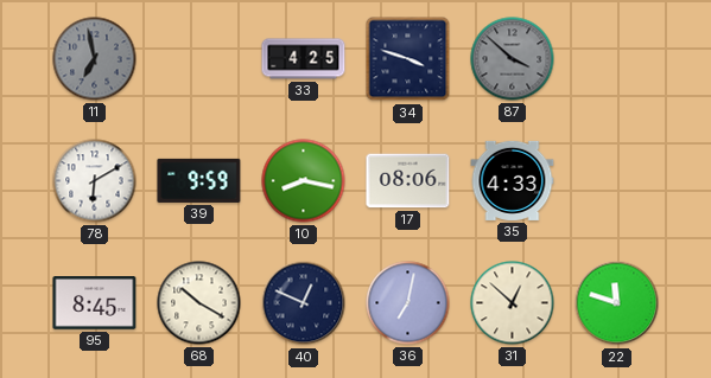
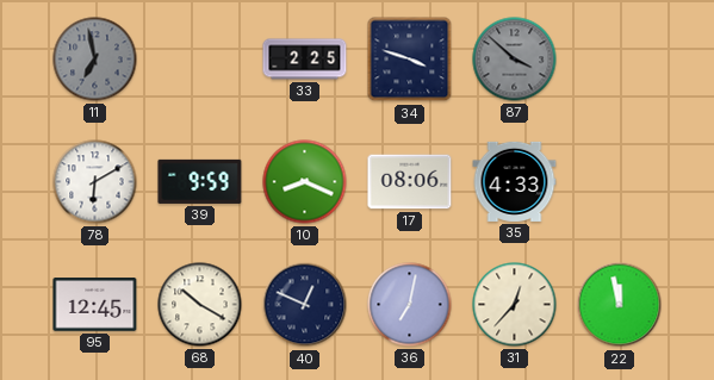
33: 4:25 -> 2:25 (305, 60)
10: 8:17 -> 8:19 (305, 182)
95: 8:45 -> 12:45 (95, 305)
31: 12:52 -> 12:37 (515, 305)
22: 11:48 -> 11:58 (620, 305)
